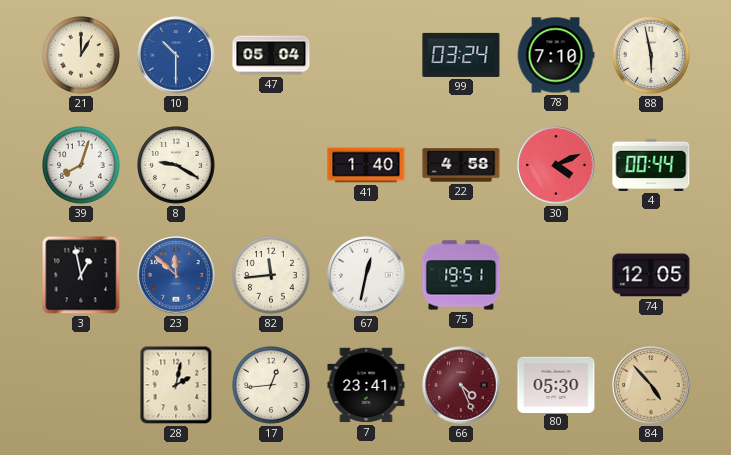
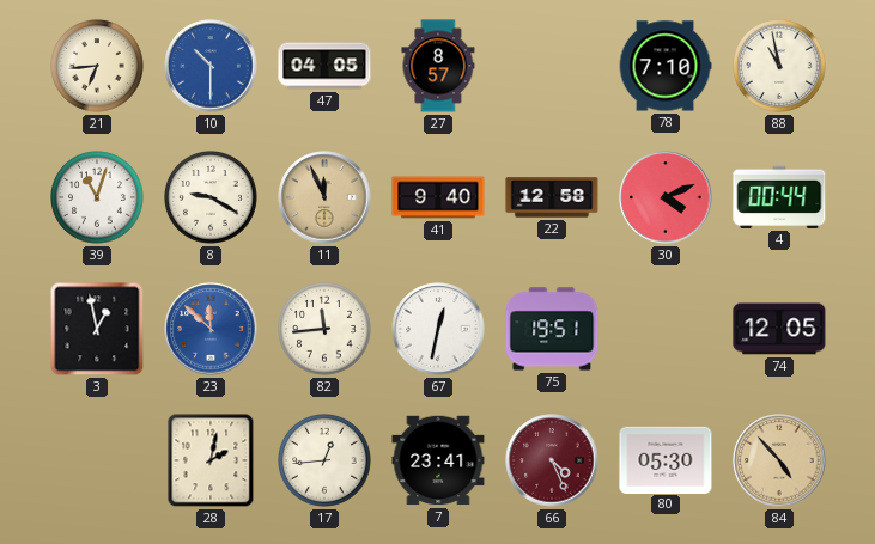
21: 1:00 -> 6:44 (98, 67)
47: 05:04 -> 04:05 (324, 66)
27: none -> 8:57 (438, 66)
99: 03:24 -> none (461, 55)
88: 5:58 -> 10:58 (780, 67)
39: 8:03 -> 11:03 (98, 198)
11: none -> 11:56 (324, 197)
41: 1:40 -> 9:40 (438, 197)
22: 4:58 -> 12:58 (552, 197)
